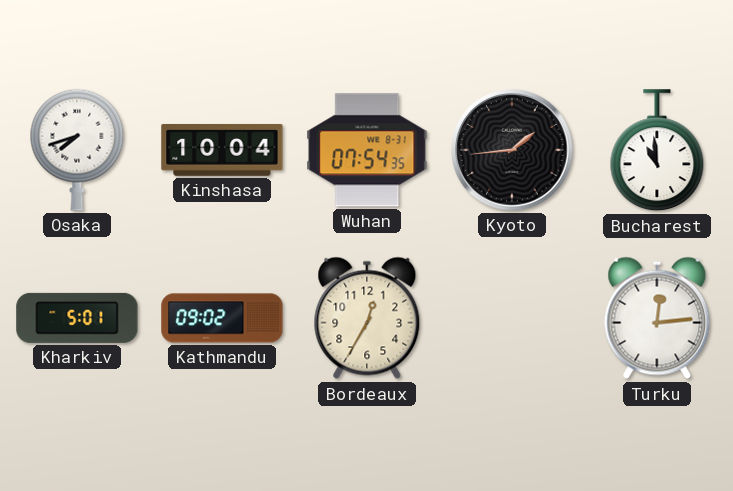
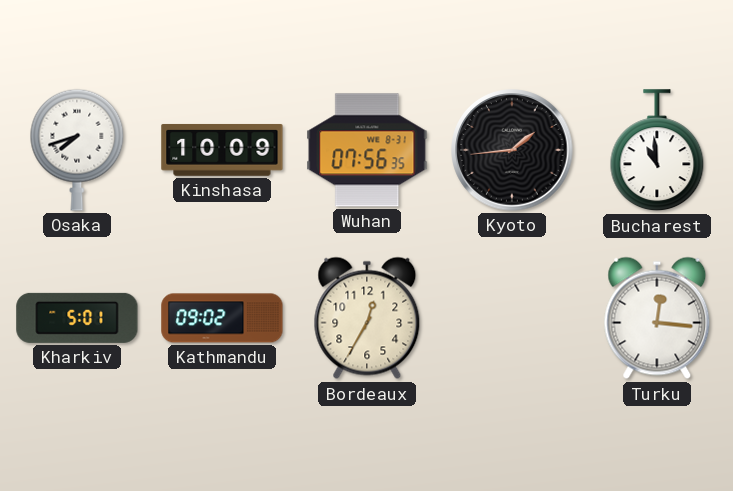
Kinshasa: 10:04 -> 10:09 (222, 150)
Wuhan: 07:54 -> 07:56 (367, 150)
Turku: 12:14 -> 12:16 (657, 318)
